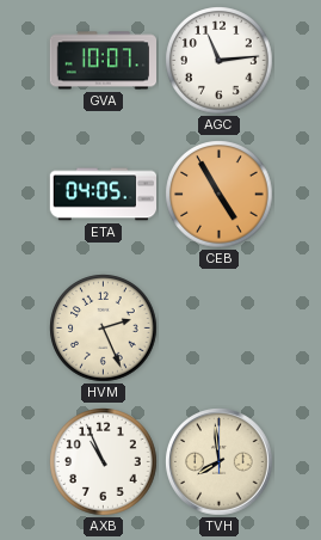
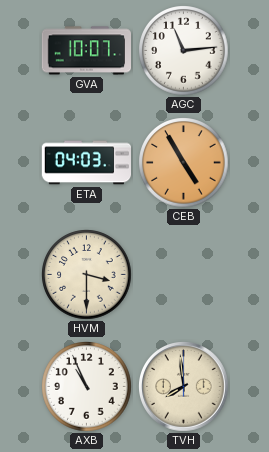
ETA: 04:05 -> 04:03 (86, 163)
HVM: 2:26 -> 3:30 (87, 275)
